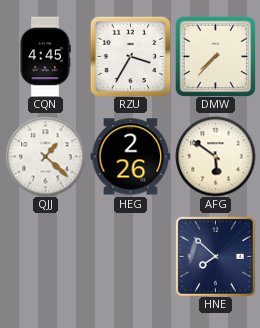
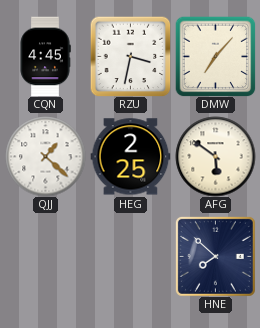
RZU: 3:35 -> 3:32 (130, 56)
DMW: 7:37 -> 7:07 (215, 56)
HEG: 2:26 -> 2:25 (130, 157)
